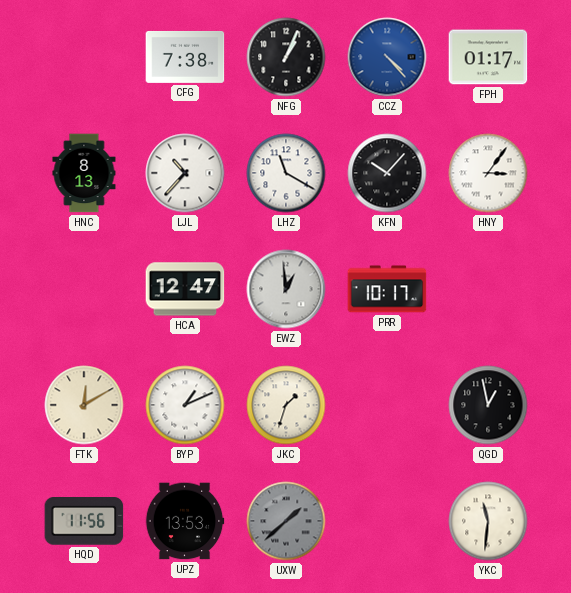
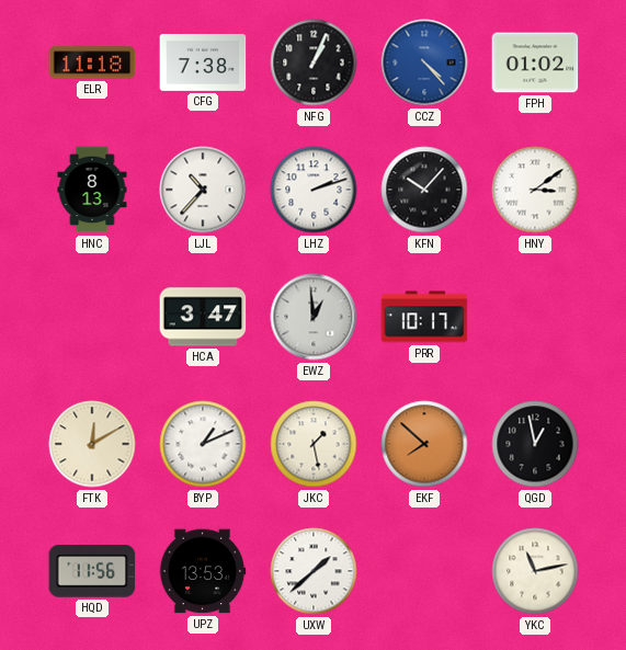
ELR: none -> 11:18 (92, 62)
FPH: 01:17 -> 01:02 (535, 62)
LHZ: 11:20 -> 2:12 (314, 190)
HNY: 3:06 -> 3:09 (535, 190)
HCA: 12:47 -> 3:47 (203, 317)
JKC: 1:33 -> 1:28 (314, 444)
EKF: none -> 7:52 (424, 444)
UXW dial: grey -> white (314, 571)
YKC: 11:31 -> 11:13 (535, 571)
